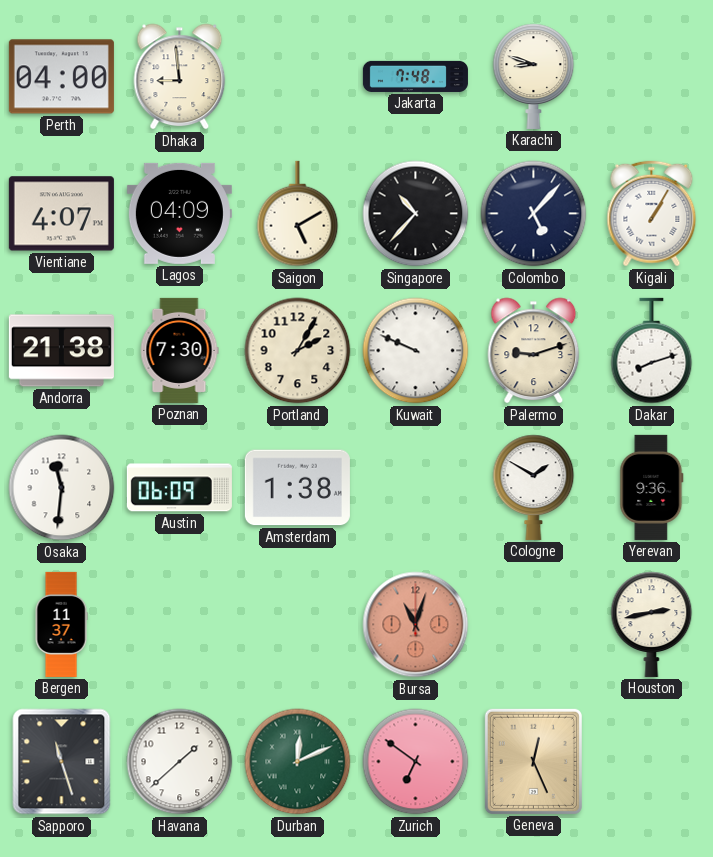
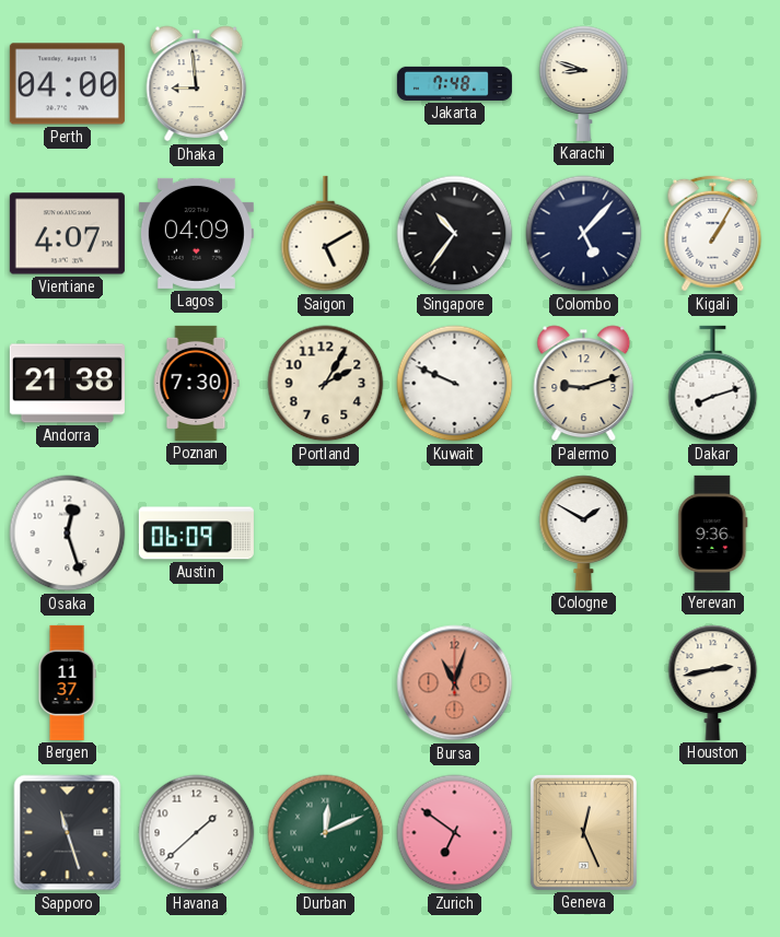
Singapore: 10:37 -> 10:36 (455, 234)
Osaka: 11:31 -> 12:27 (68, 534)
Amsterdam: 1:38 -> none (297, 488)
